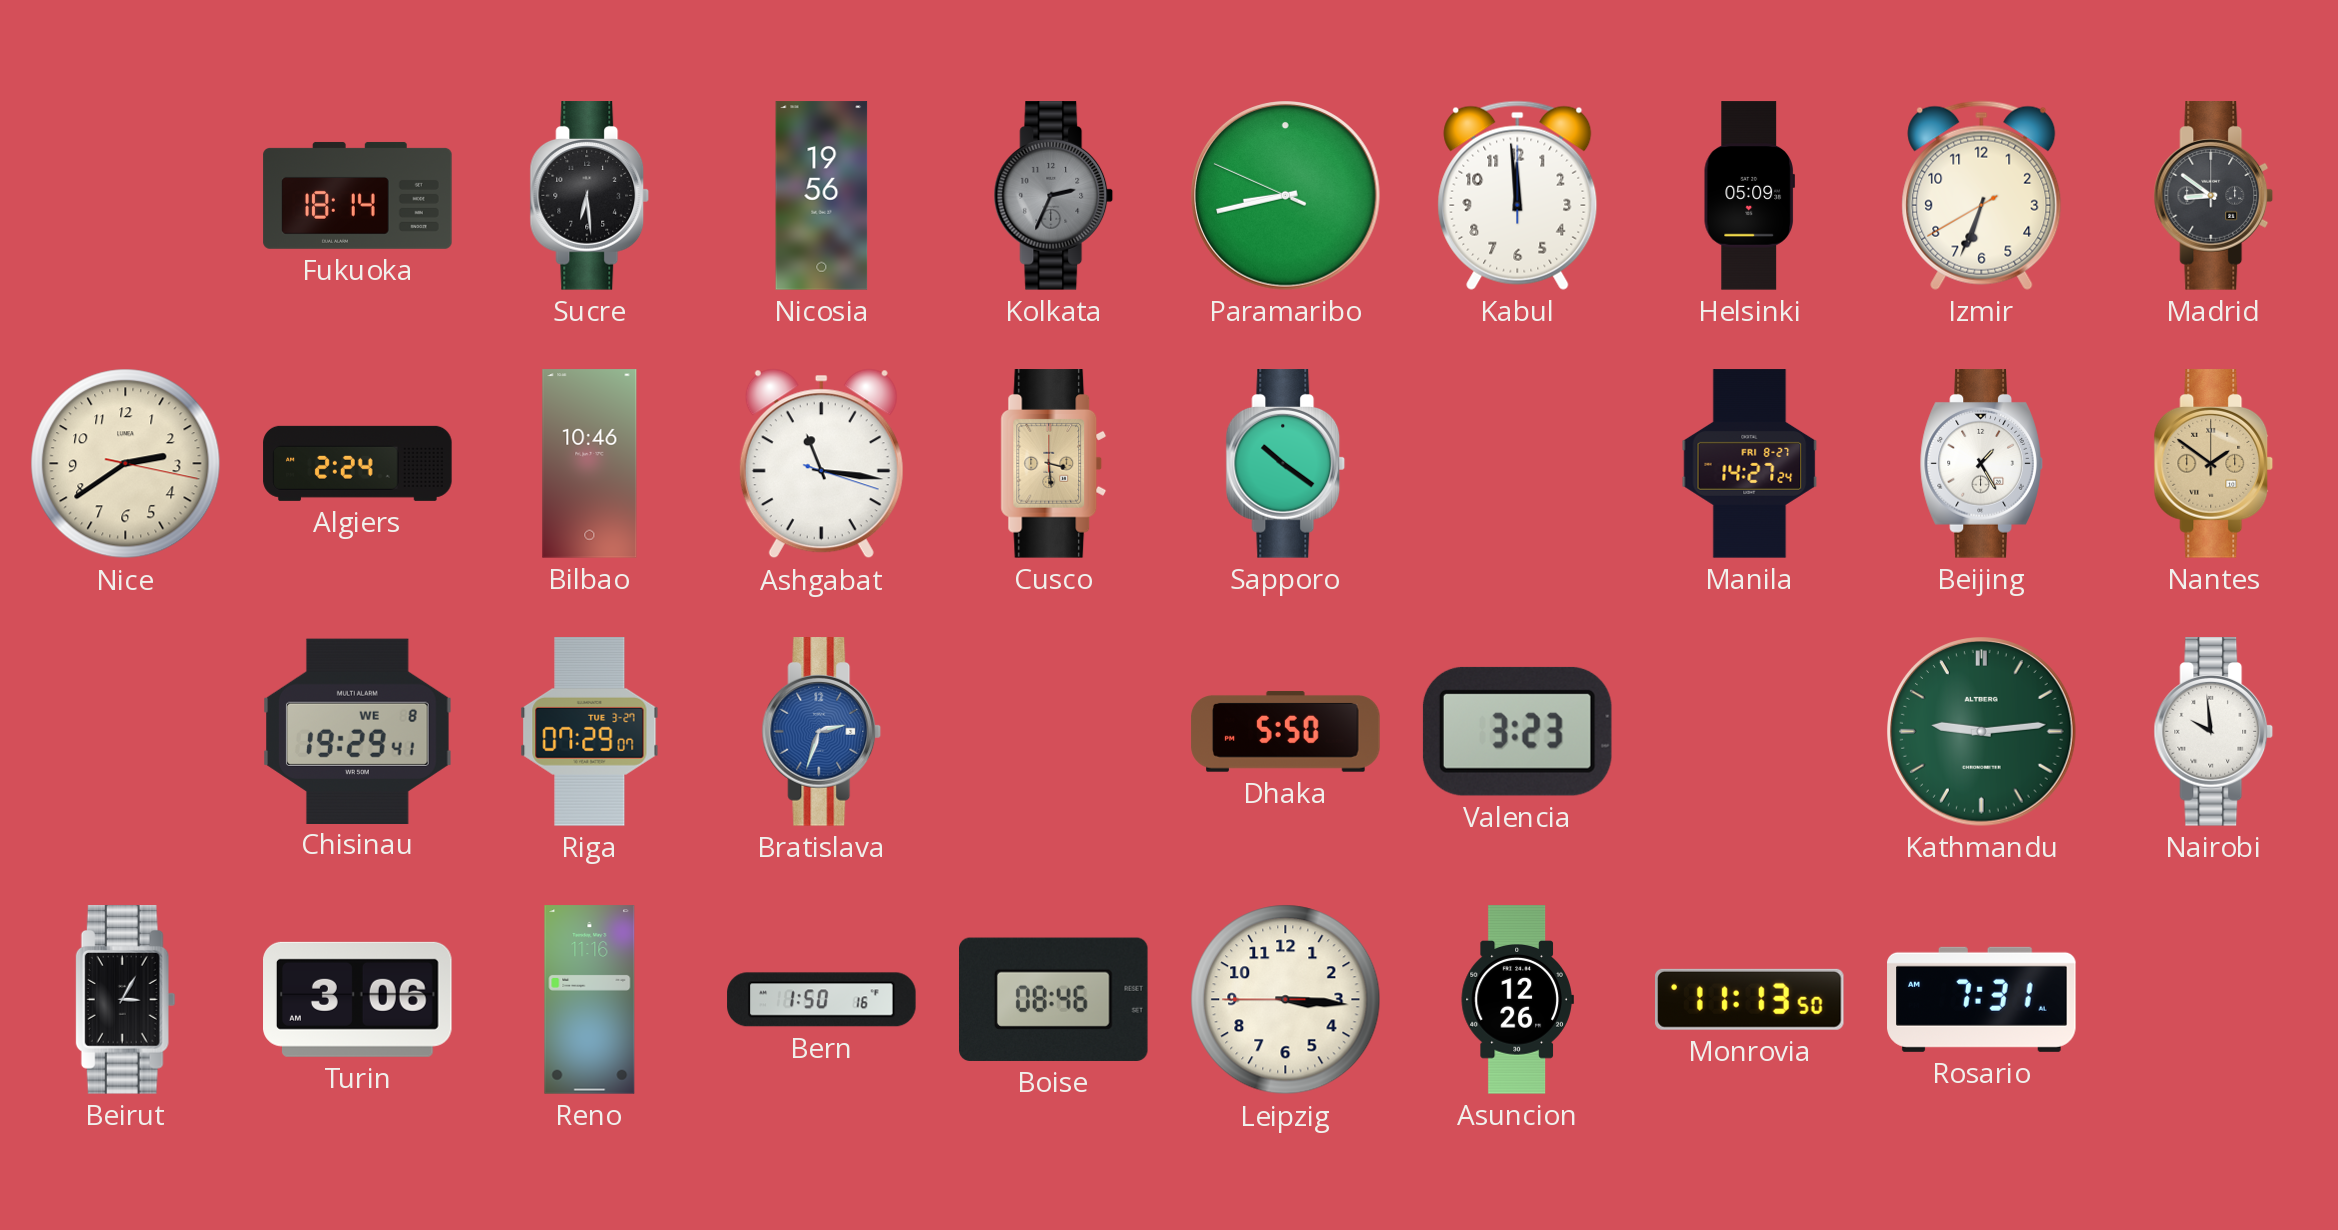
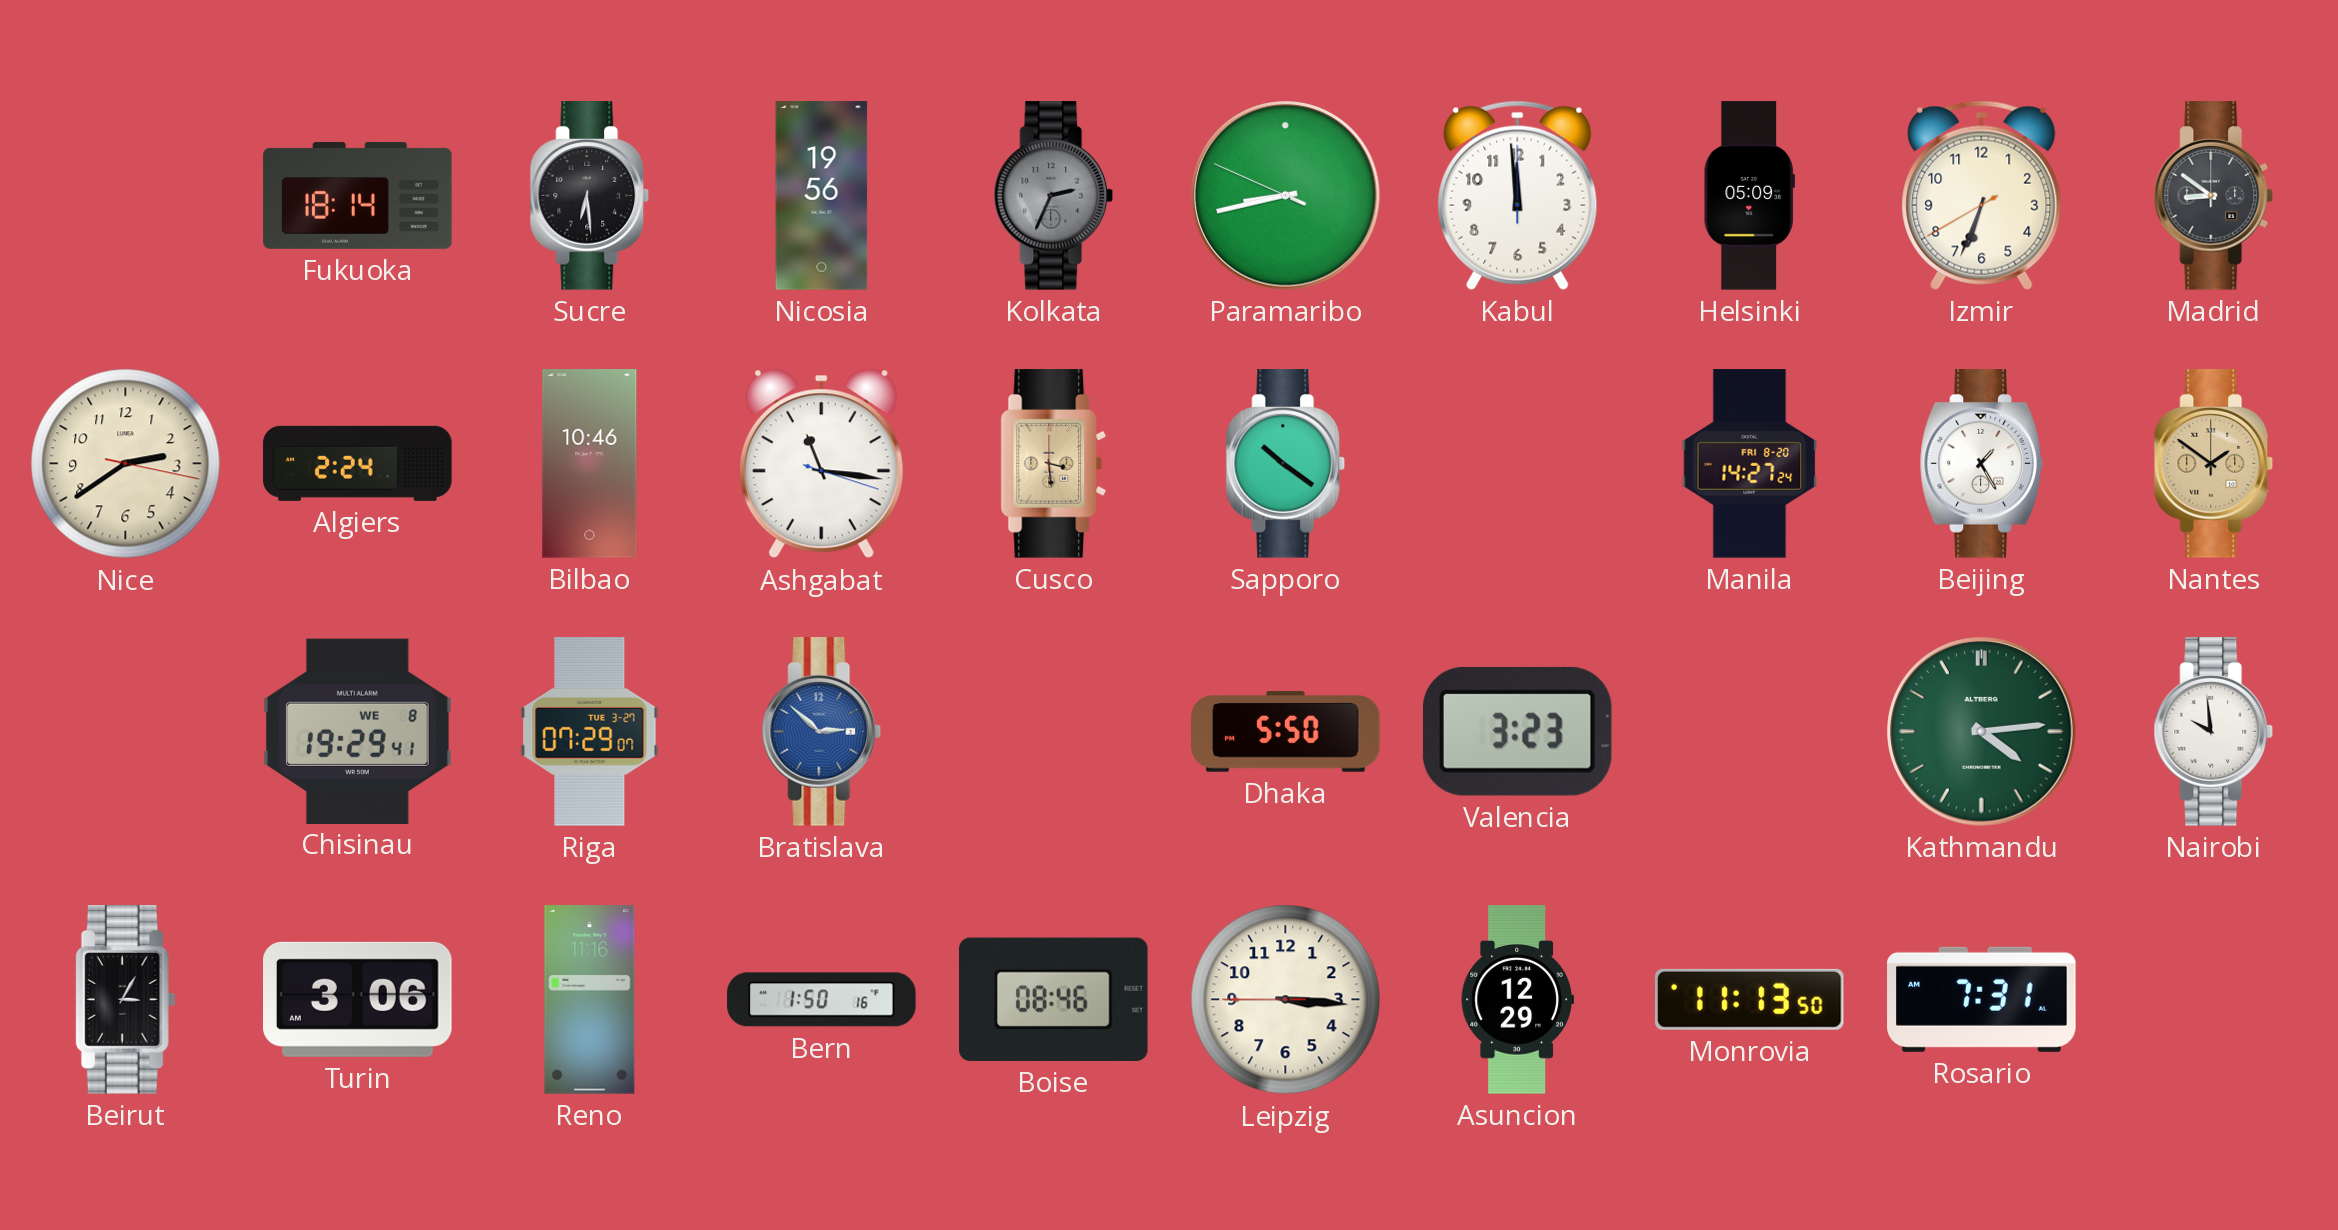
Manila date: FRI 8-27 -> FRI 8-20 (1750, 464)
Bratislava: 2:33 -> 2:52 (822, 732)
Kathmandu: 9:14 -> 4:14 (1982, 732)
Asuncion: 12:26 -> 12:29 (1517, 1000)
